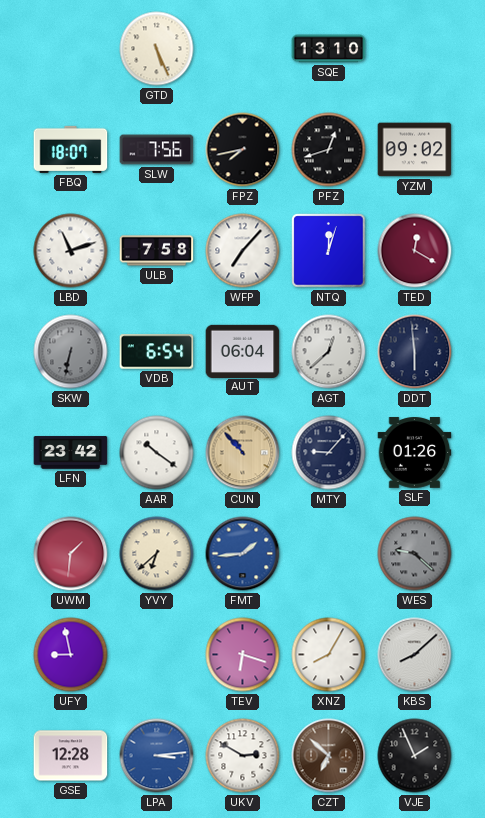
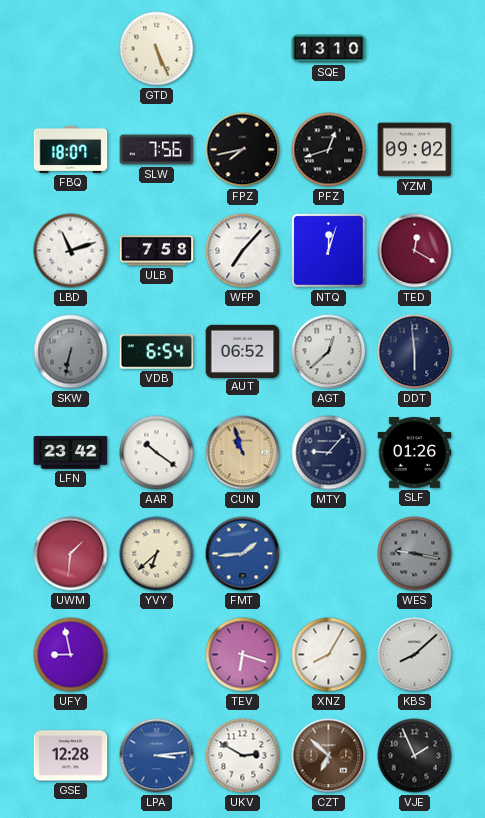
AUT: 06:04 -> 06:52 (243, 351)
CUN: 10:53 -> 10:57 (243, 453)
WES: 9:22 -> 9:17 (415, 554)
